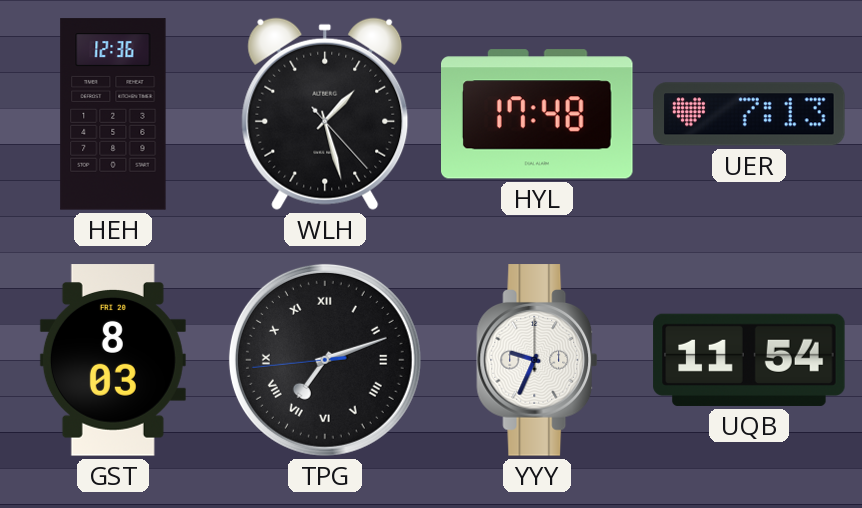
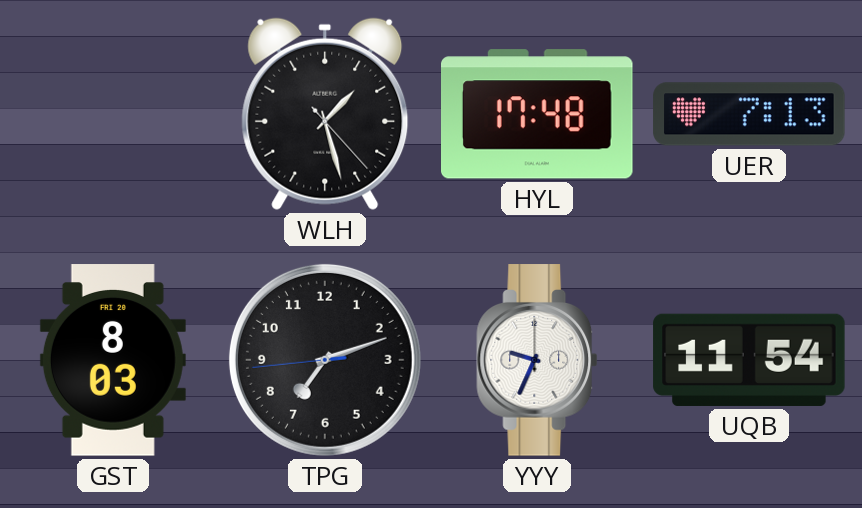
HEH: 12:36 -> none (113, 114)
TPG numerals: Roman -> Arabic (325, 360)
